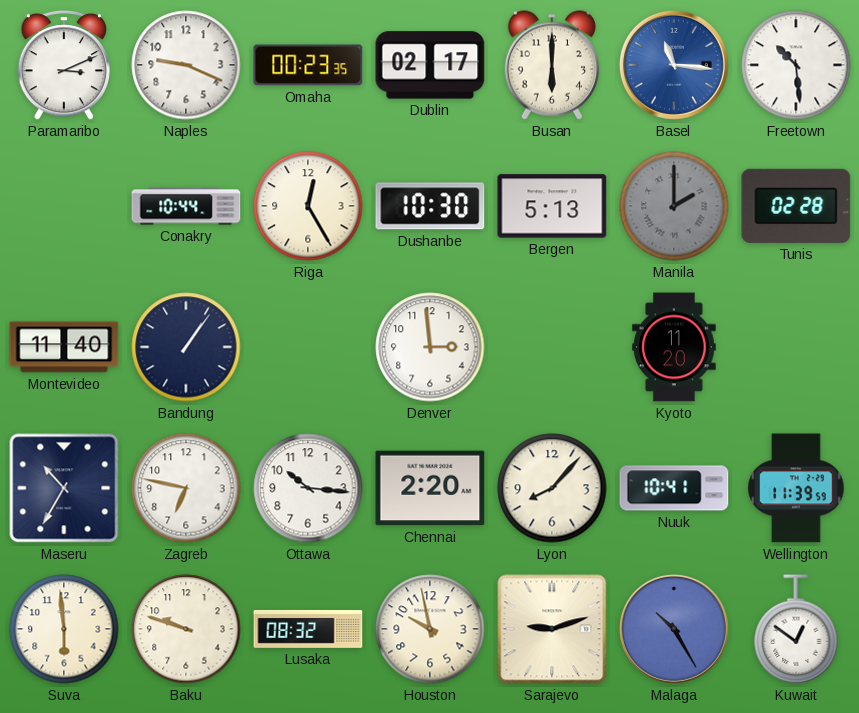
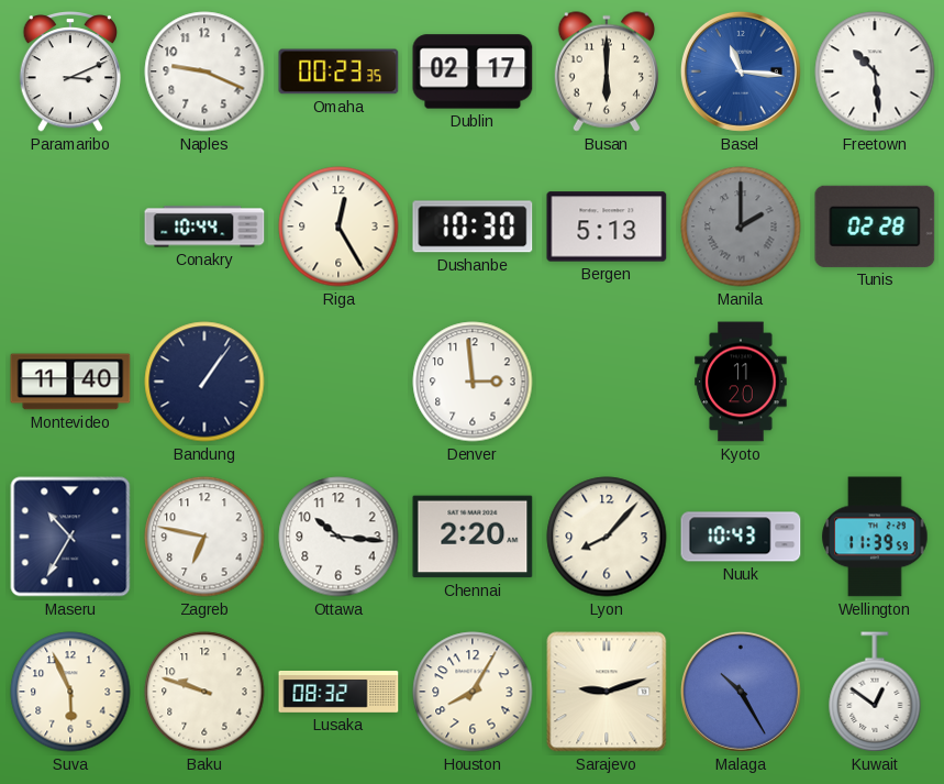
Nuuk: 10:41 -> 10:43 (741, 537)
Suva: 5:59 -> 5:56 (70, 692)
Houston: 9:58 -> 8:05 (473, 692)
